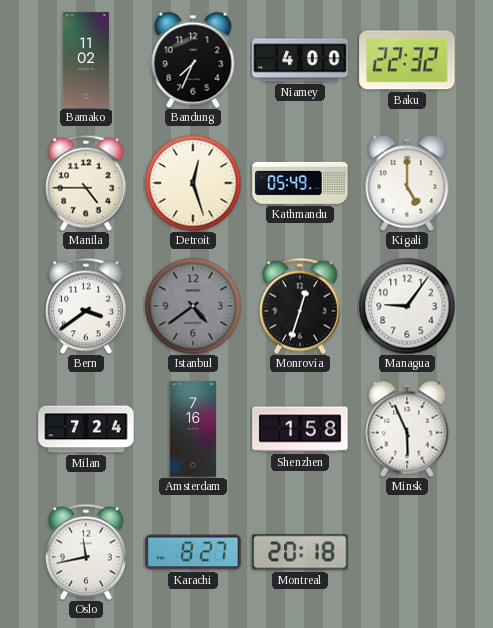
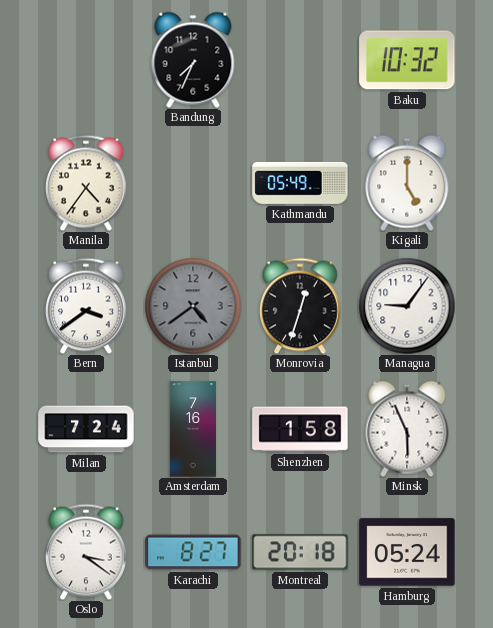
Bamako: 11:02 -> none (86, 60)
Niamey: 4:00 -> none (300, 60)
Baku: 22:32 -> 10:32 (407, 60)
Manila: 4:45 -> 4:36 (87, 183)
Detroit: 12:27 -> none (193, 183)
Oslo: 11:43 -> 3:21 (87, 552)
Hamburg: none -> 05:24 (407, 552)
